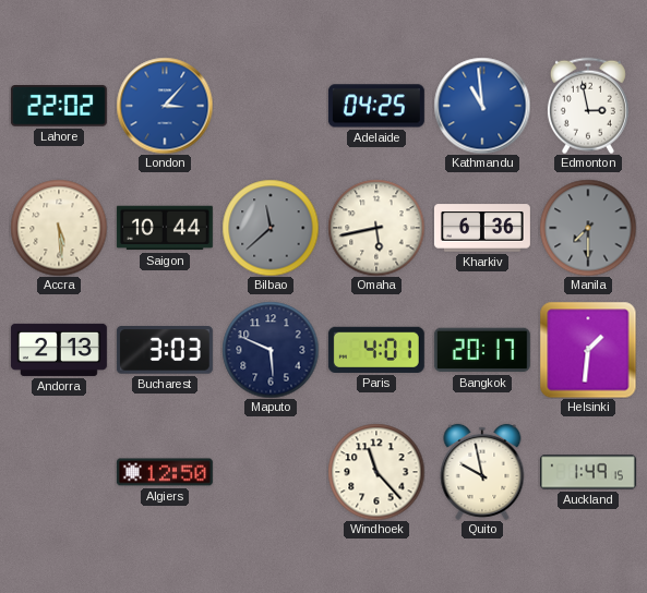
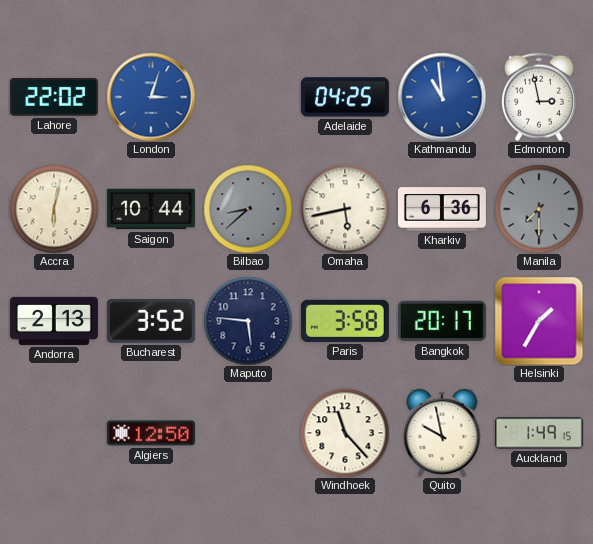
London: 3:07 -> 3:03 (151, 97)
Accra: 5:29 -> 6:02 (54, 209)
Bilbao: 11:38 -> 8:38 (248, 209)
Bucharest: 3:03 -> 3:52 (151, 321)
Maputo: 5:49 -> 5:46 (248, 321)
Paris: 4:01 -> 3:58 (345, 321)
Helsinki: 1:31 -> 1:35 (539, 321)
